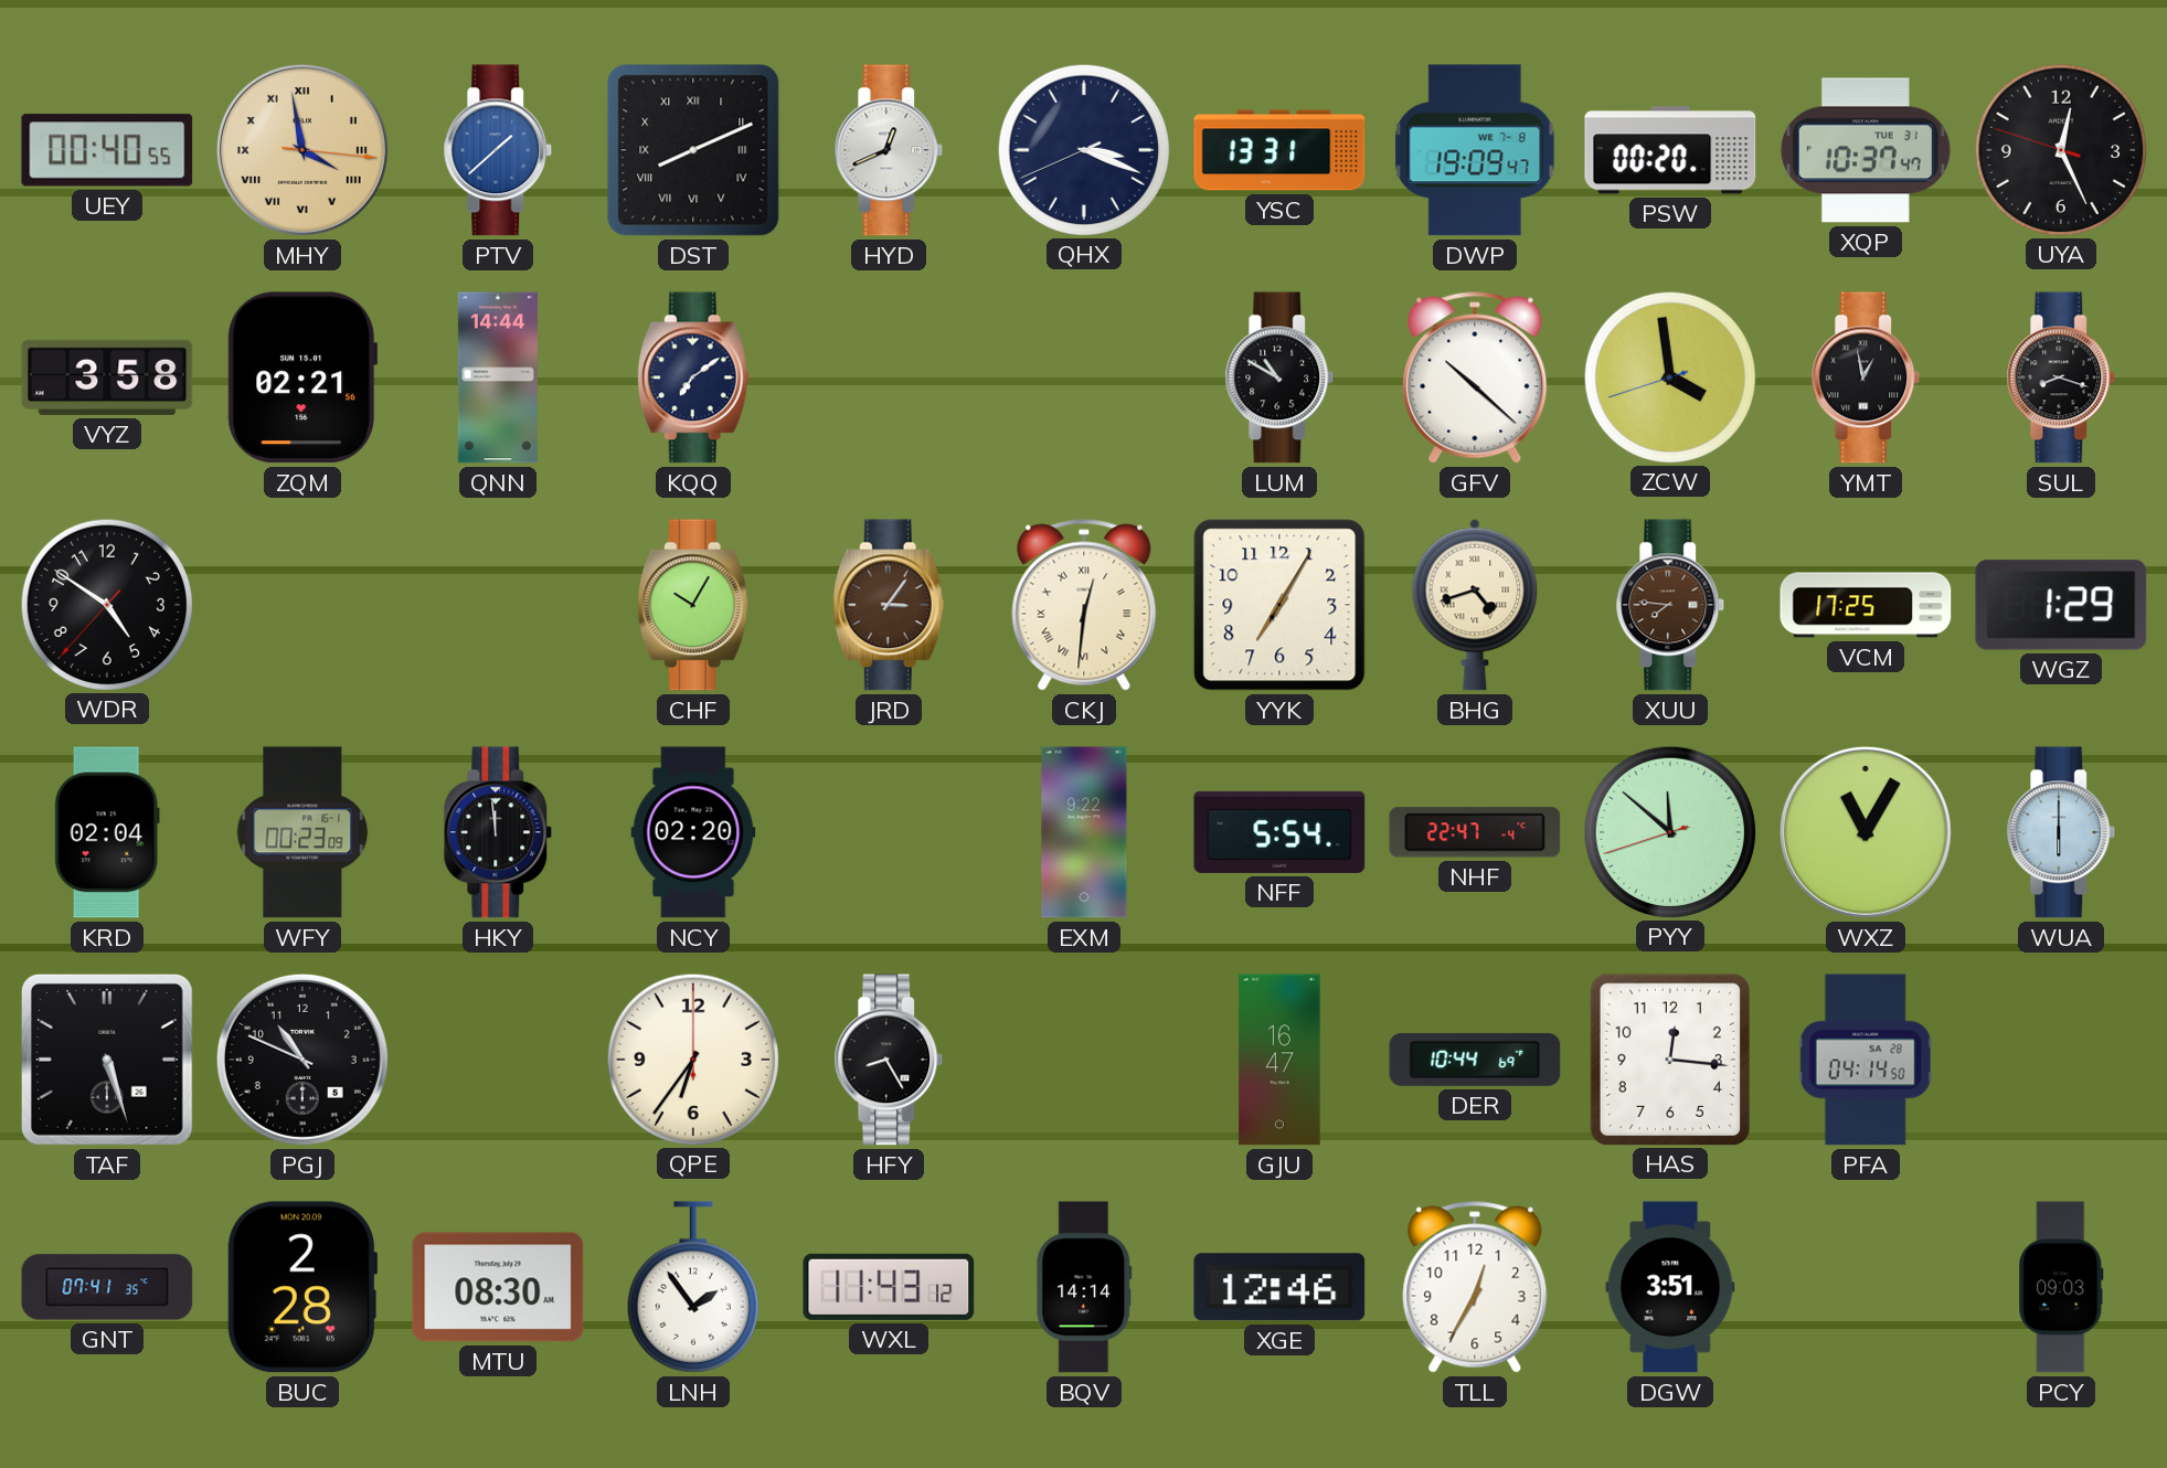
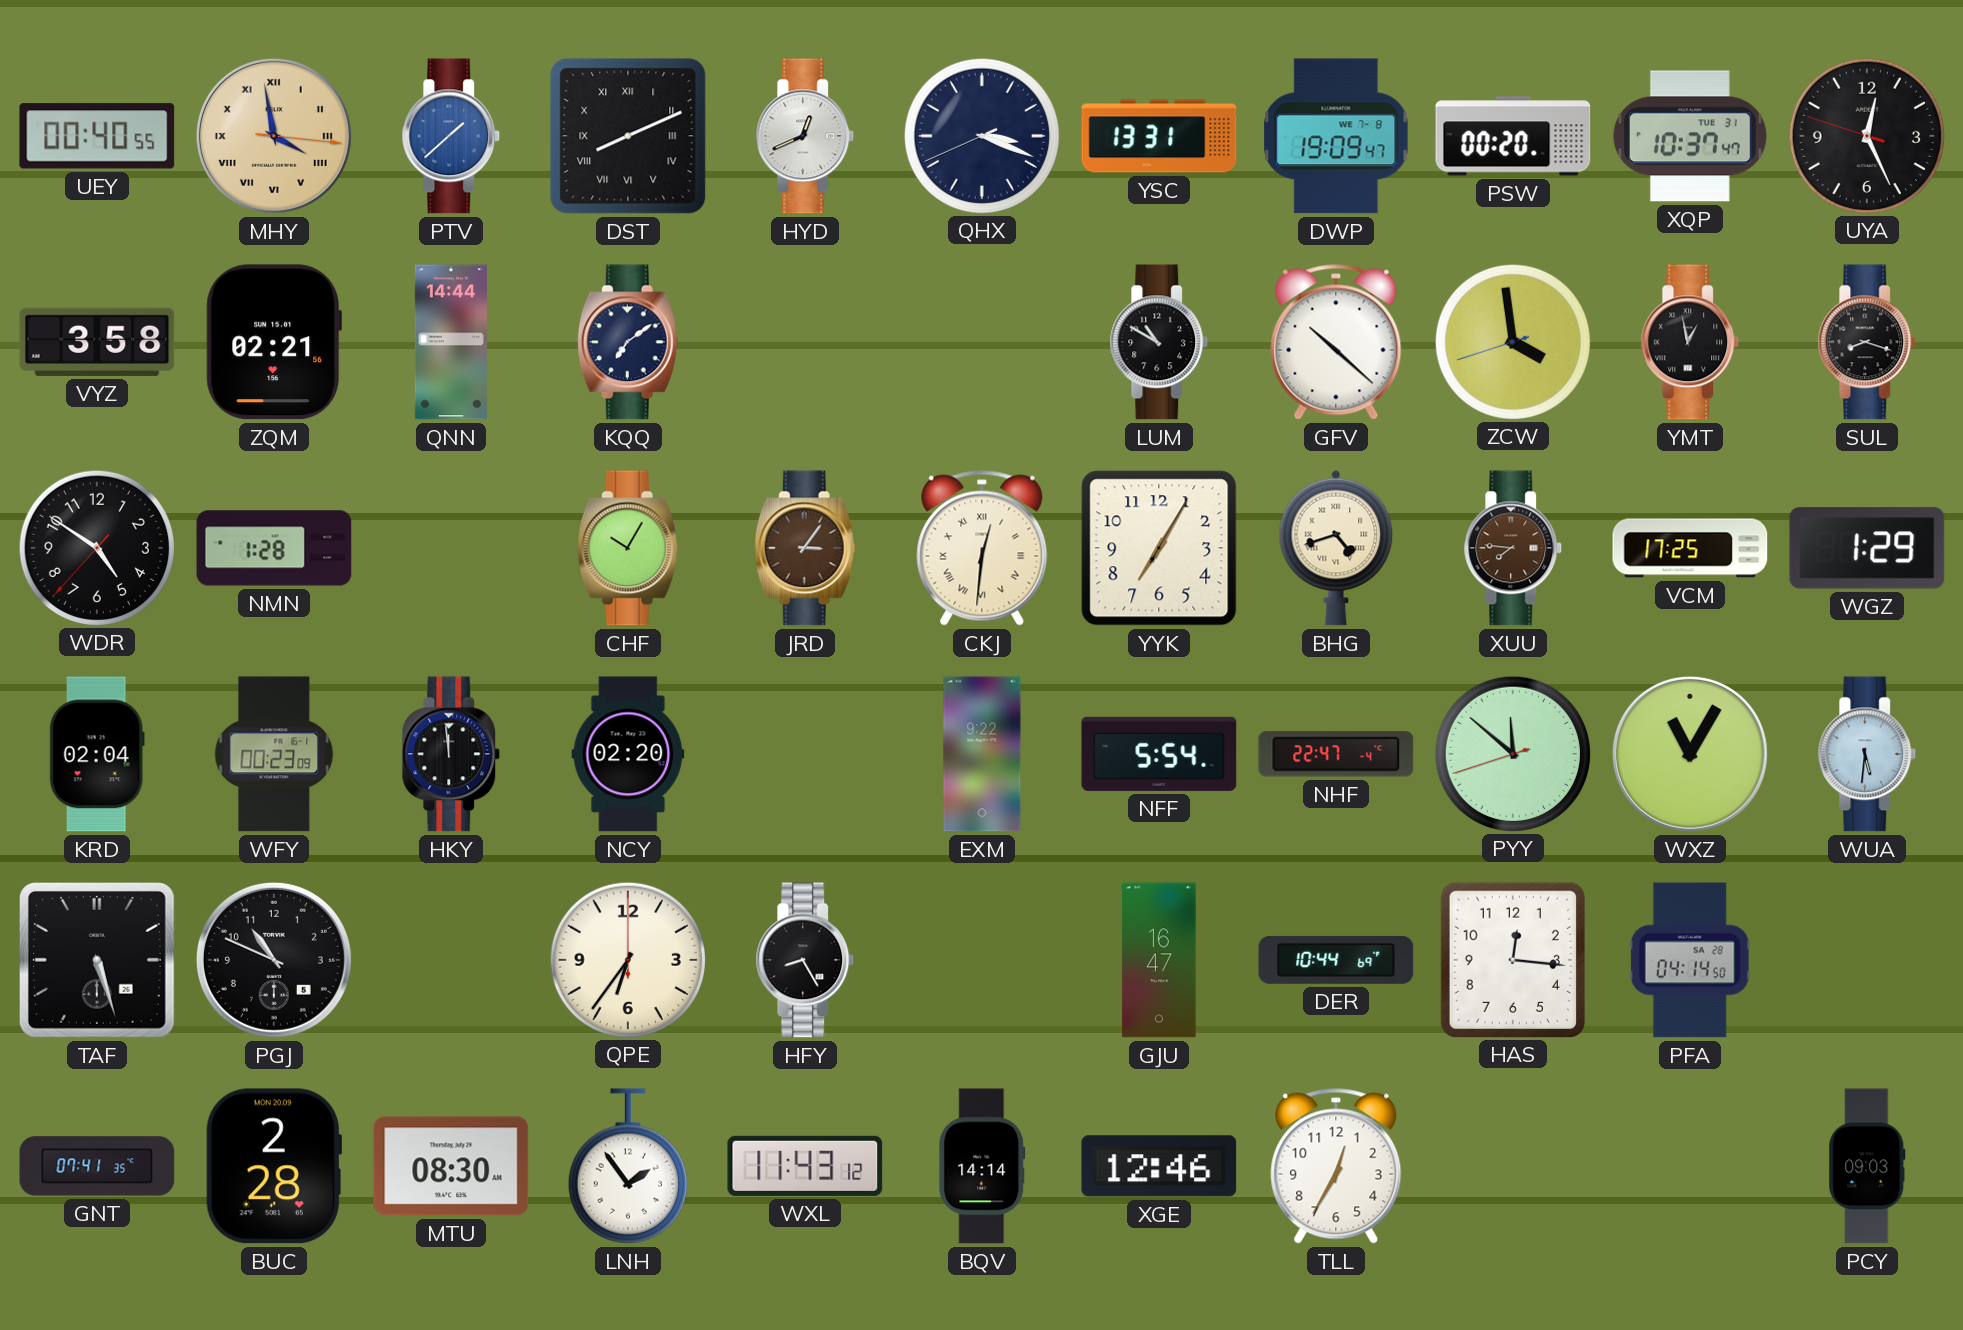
NMN: none -> 1:28 (274, 548)
WUA: 6:00 -> 5:31 (1867, 754)
DGW: 3:51 -> none (1670, 1287)
